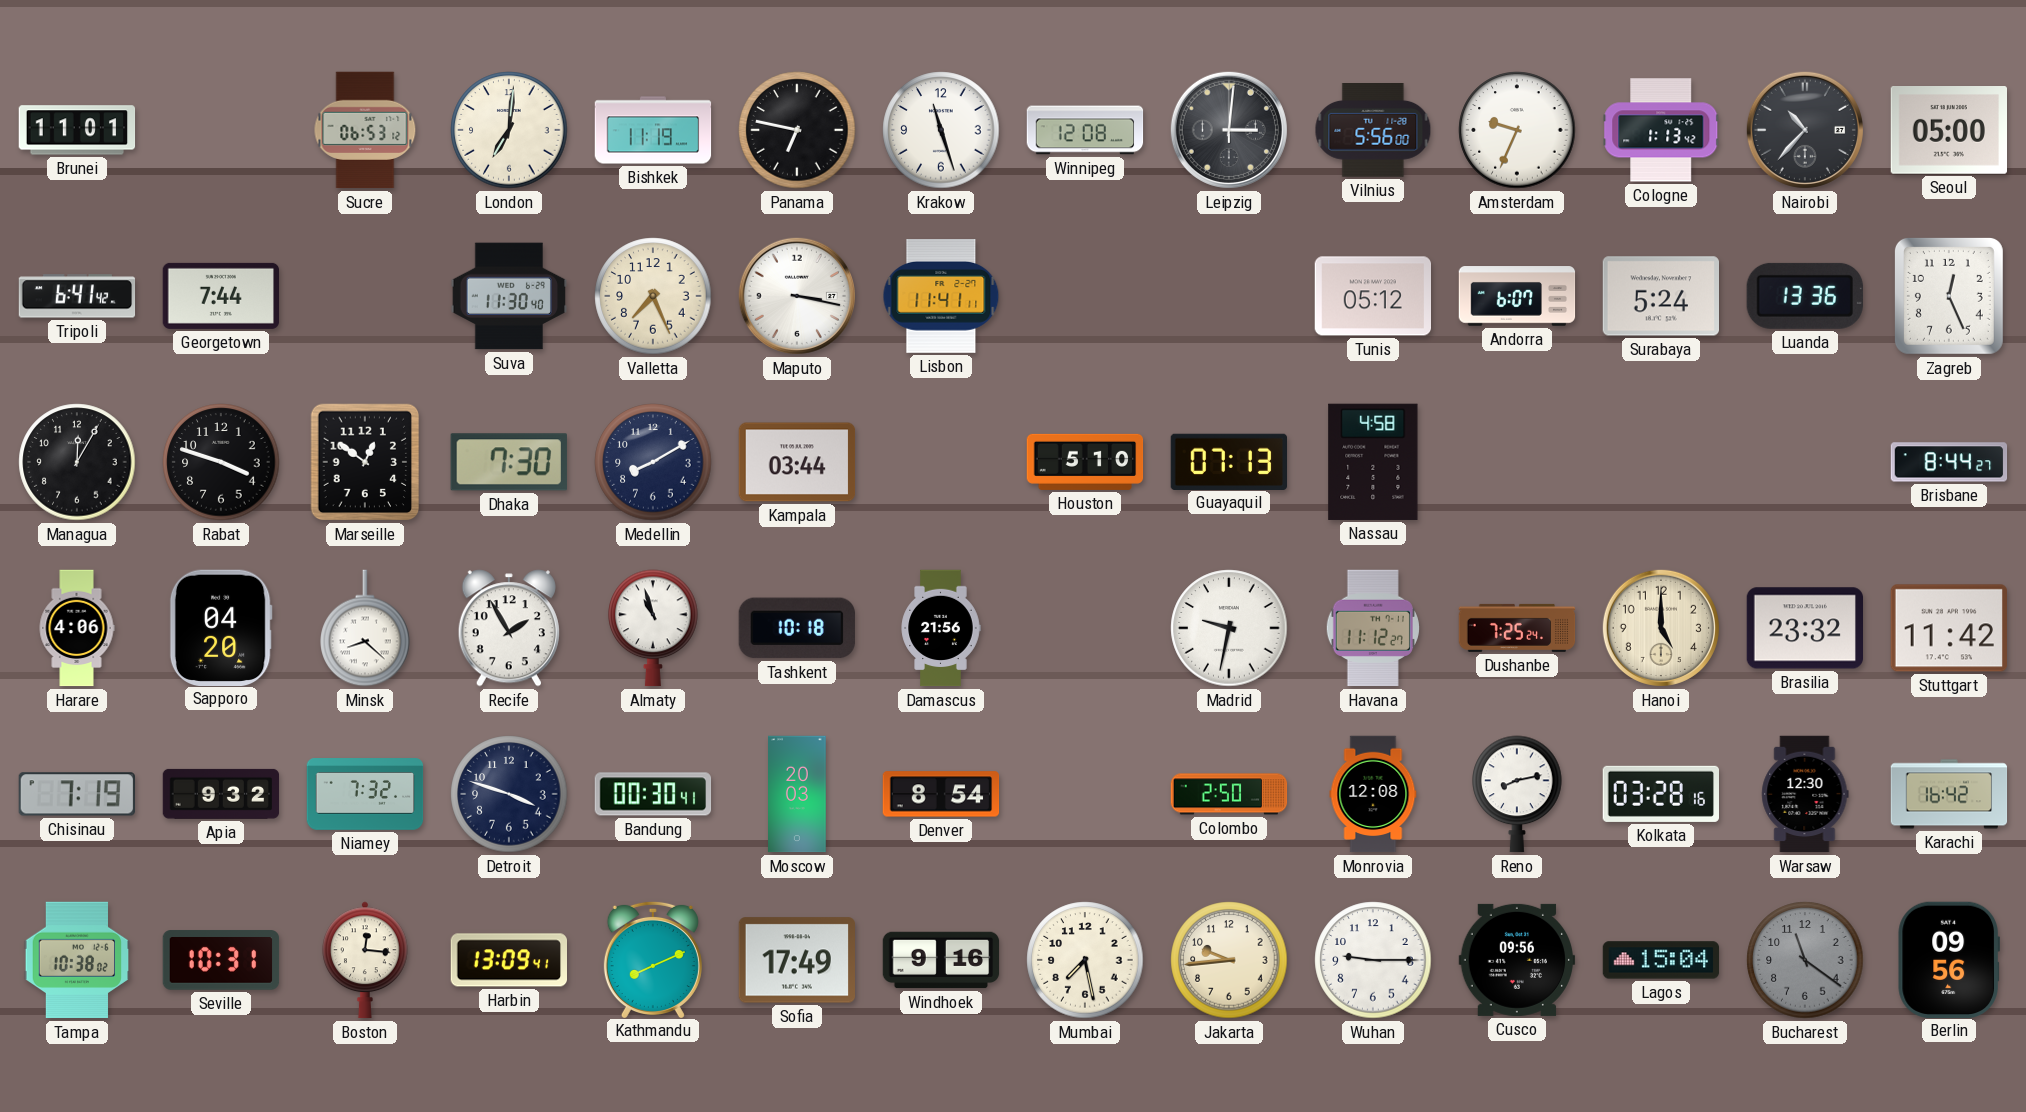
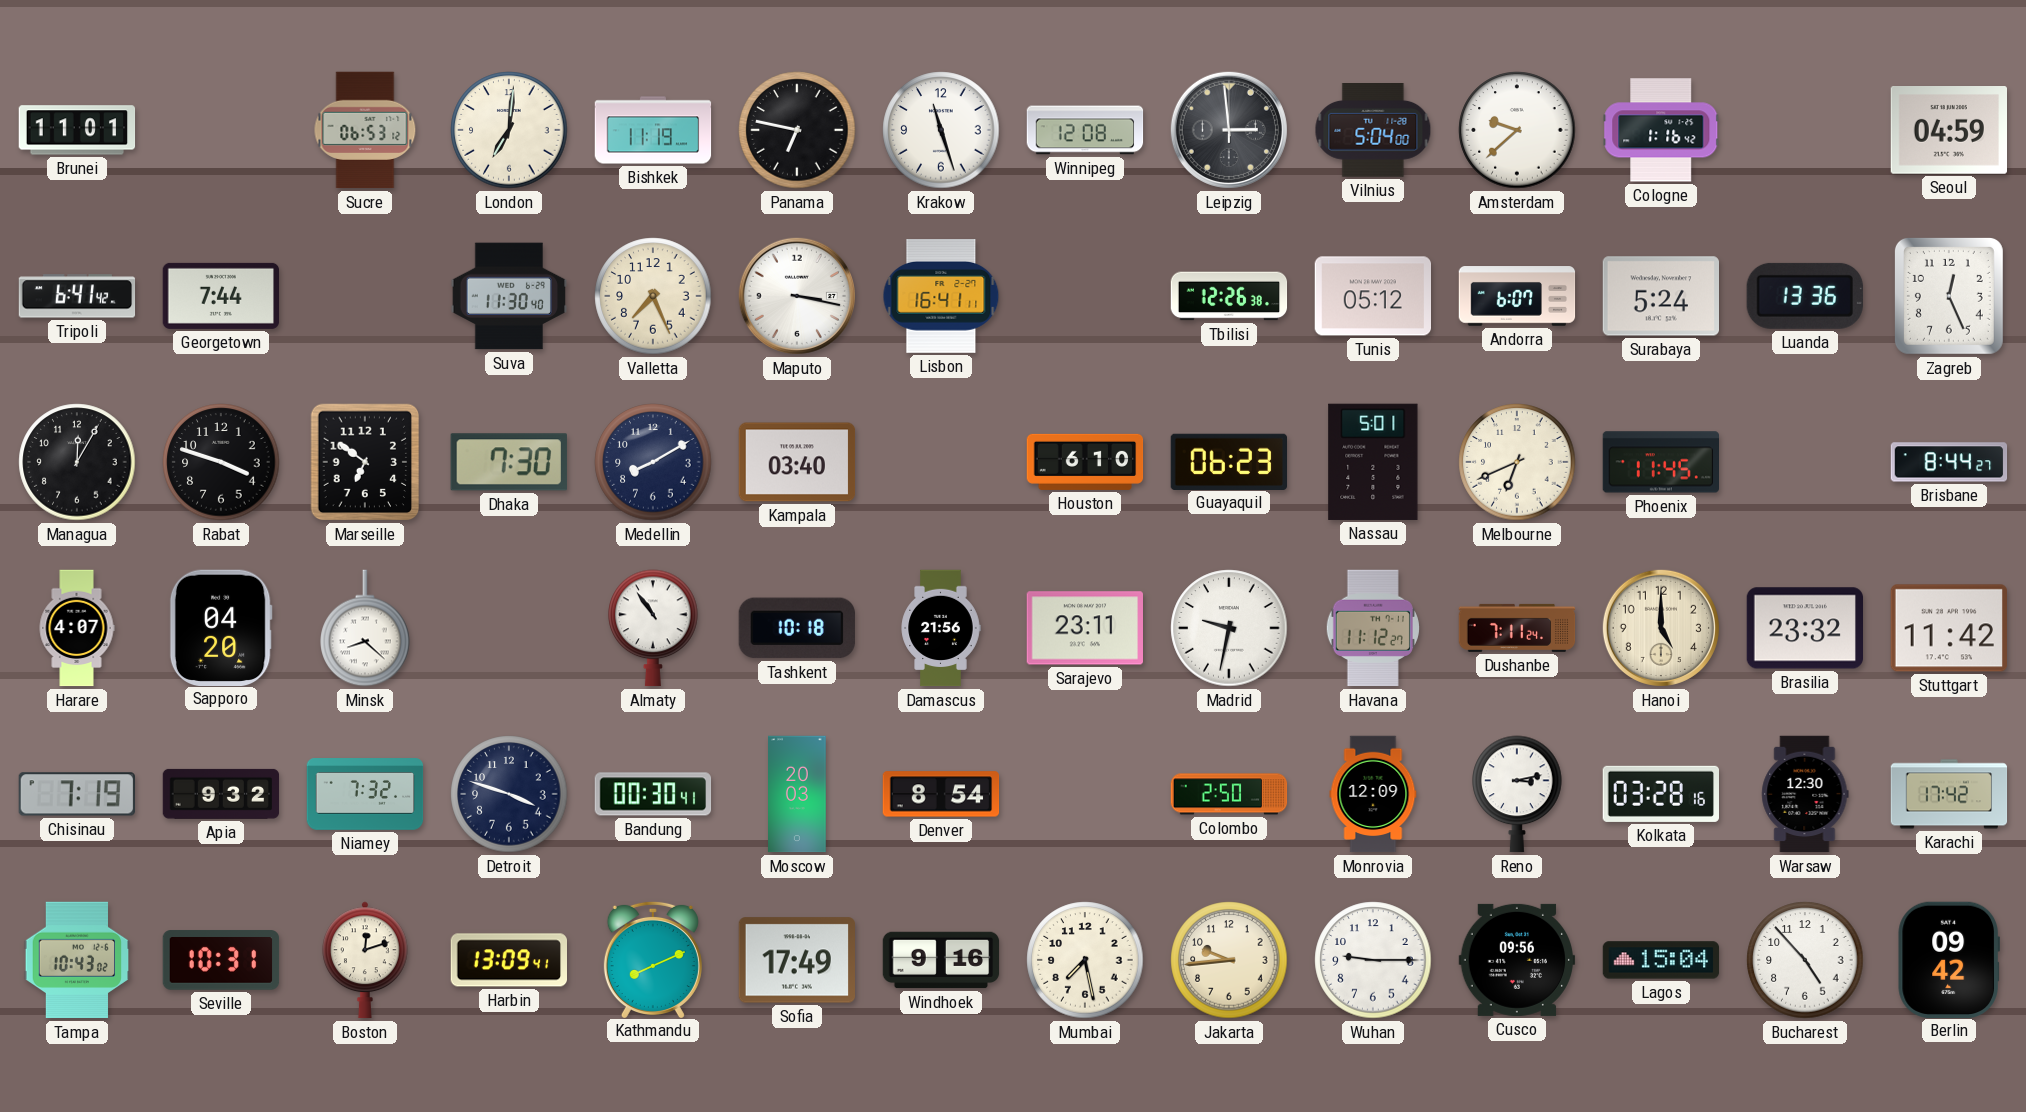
Leipzig: 3:01 -> 2:59 (1229, 130)
Vilnius: 5:56 -> 5:04 (1373, 131)
Amsterdam: 9:34 -> 9:38 (1517, 130)
Cologne: 1:13 -> 1:16 (1661, 130)
Nairobi: 10:37 -> none (1805, 130)
Seoul: 05:00 -> 04:59 (1948, 131)
Lisbon: 11:41 -> 16:41 (941, 297)
Tbilisi: none -> 12:26 (1229, 296)
Marseille: 12:51 -> 6:51 (365, 462)
Kampala: 03:44 -> 03:40 (797, 462)
Houston: 5:10 -> 6:10 (1085, 462)
Guayaquil: 07:13 -> 06:23 (1229, 461)
Nassau: 4:58 -> 5:01 (1373, 462)
Melbourne: none -> 6:41 (1517, 462)
Phoenix: none -> 11:45 (1660, 462)
Harare: 4:06 -> 4:07 (77, 628)
Recife: 1:55 -> none (509, 628)
Almaty: 10:57 -> 10:54 (653, 628)
Sarajevo: none -> 23:11 (1084, 628)
Dushanbe: 7:25 -> 7:11 (1517, 628)
Monrovia: 12:08 -> 12:09 (1373, 794)
Reno: 8:13 -> 3:13 (1517, 794)
Karachi: 16:42 -> 17:42 (1949, 794)
Tampa: 10:38 -> 10:43 (77, 960)
Boston: 12:16 -> 12:12 (366, 960)
Bucharest: 11:21 -> 4:53 (1805, 960)
Bucharest dial: grey -> white (1805, 960)
Berlin: 09:56 -> 09:42 (1949, 959)
